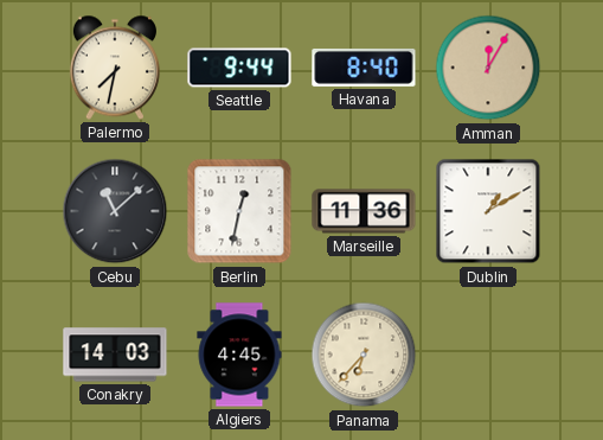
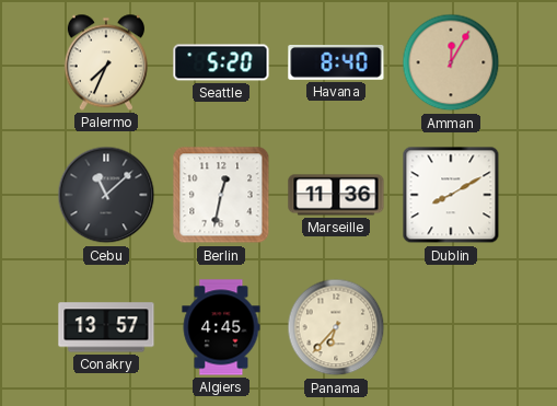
Palermo: 7:32 -> 7:34 (106, 62)
Seattle: 9:44 -> 5:20 (221, 62)
Dublin: 1:10 -> 8:10 (451, 195)
Conakry: 14:03 -> 13:57 (106, 327)
